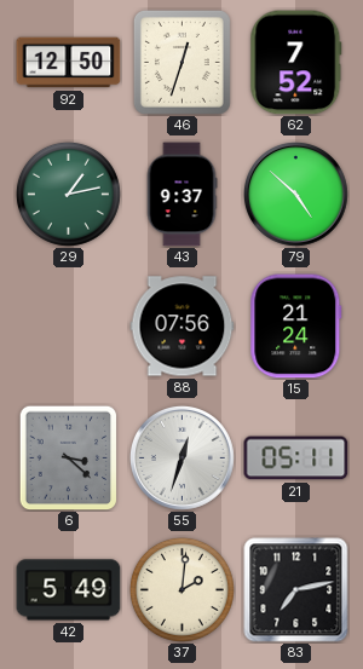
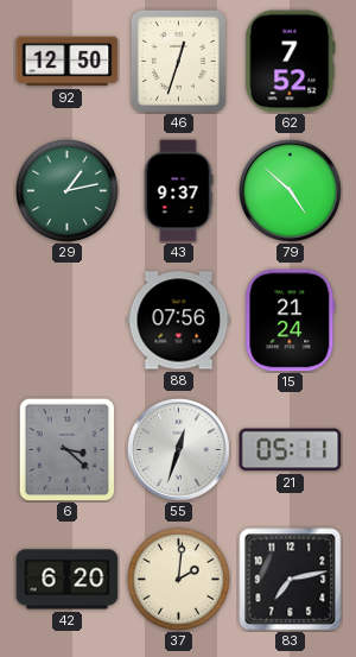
42: 5:49 -> 6:20 (68, 580)
